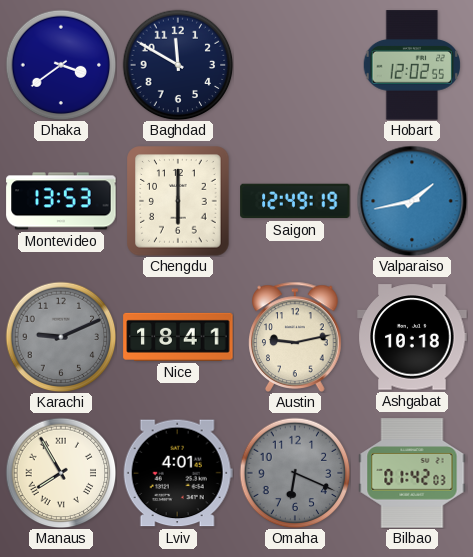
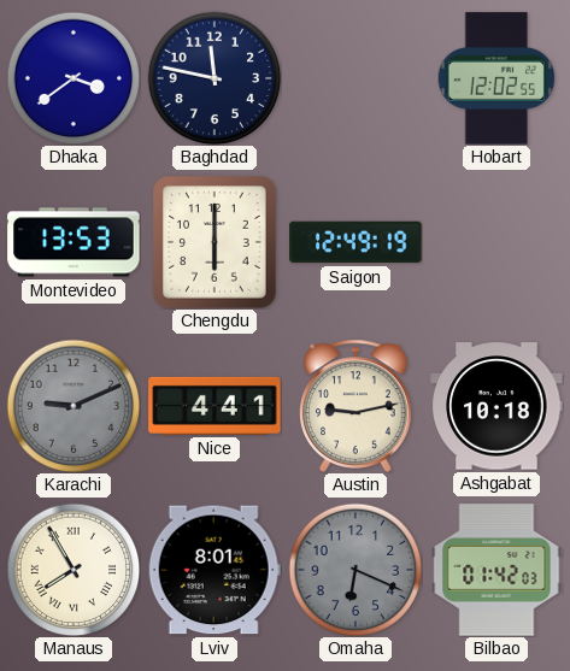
Baghdad: 11:50 -> 11:47 (215, 78)
Valparaiso: 1:43 -> none (412, 201)
Nice: 18:41 -> 4:41 (215, 406)
Lviv: 4:01 -> 8:01 (215, 570)
